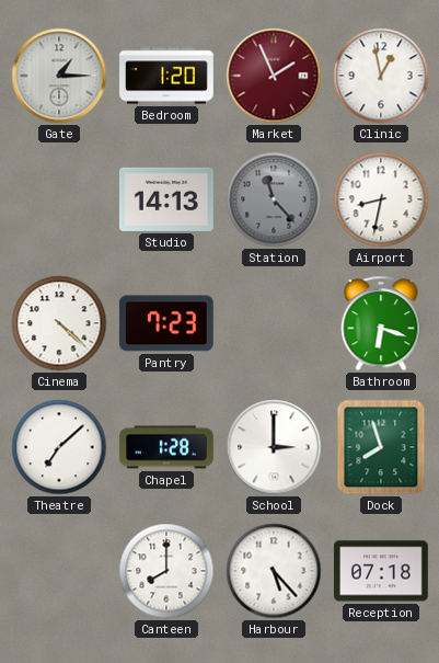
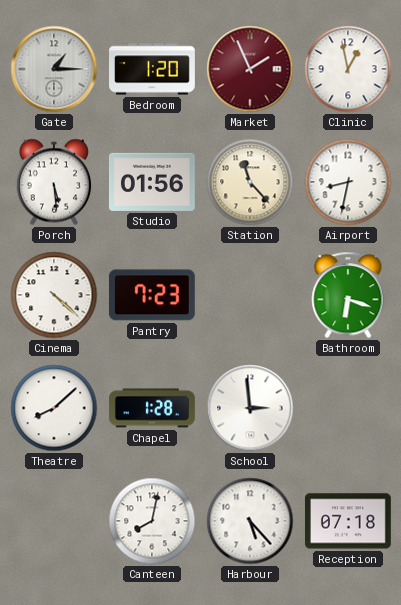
Porch: none -> 5:29 (54, 182)
Studio: 14:13 -> 01:56 (152, 182)
Station dial: grey -> cream (250, 182)
Theatre: 7:08 -> 8:08 (54, 408)
School: 3:00 -> 2:59 (250, 408)
Dock: 7:57 -> none (381, 447)
Canteen: 8:00 -> 8:02 (152, 521)
